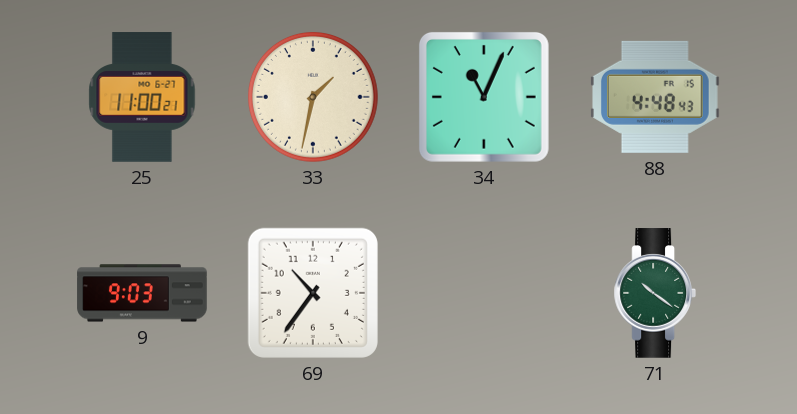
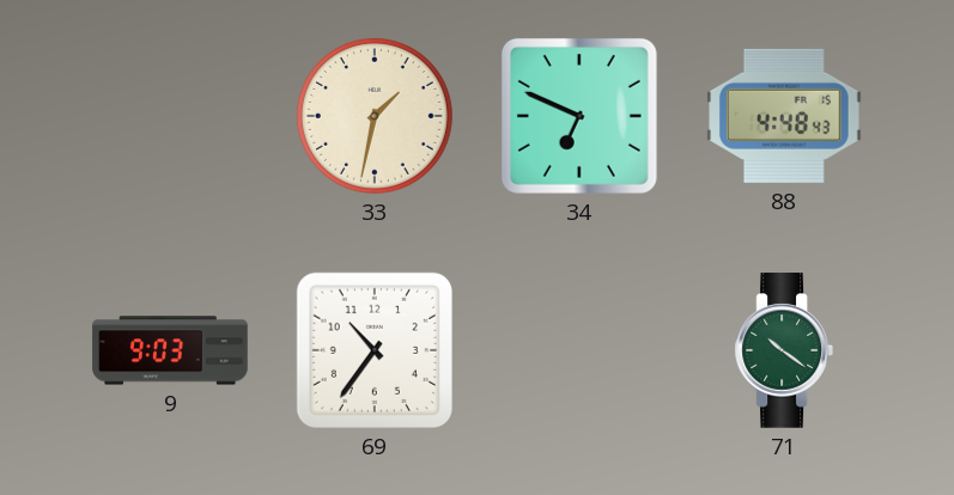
25: 11:00 -> none (142, 97)
34: 11:04 -> 6:49 (579, 116)
